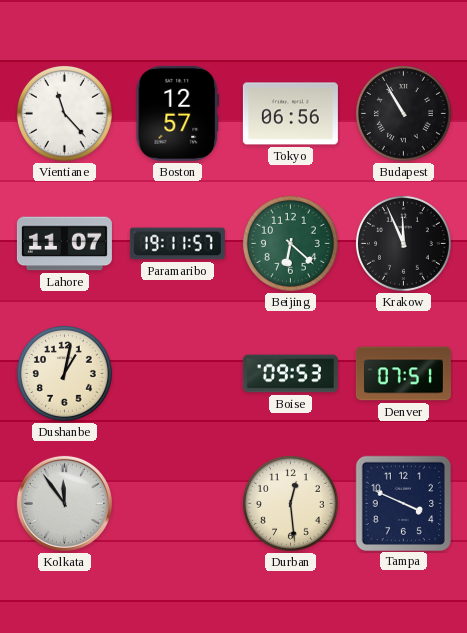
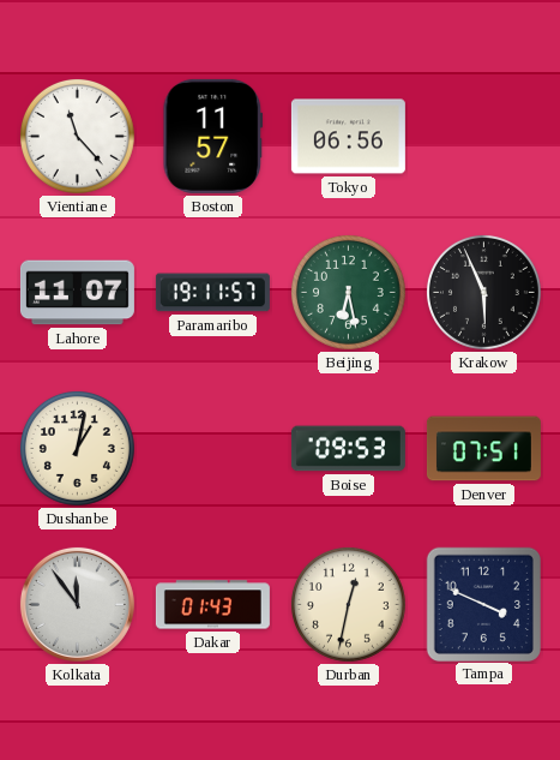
Boston: 12:57 -> 11:57 (213, 136)
Budapest: 10:55 -> none (403, 113)
Beijing: 6:22 -> 6:28 (348, 292)
Krakow: 11:56 -> 5:56 (483, 292)
Dakar: none -> 01:43 (212, 605)
Durban: 12:29 -> 12:32 (348, 604)
